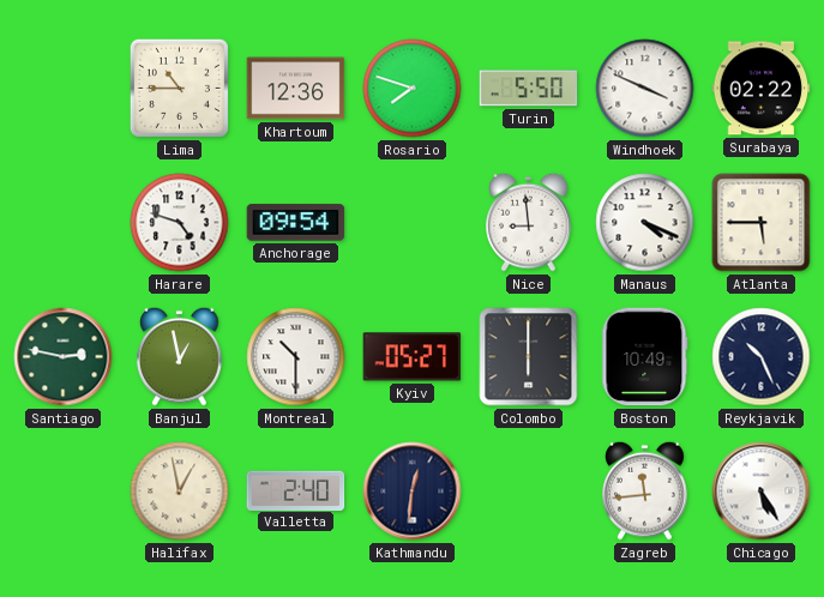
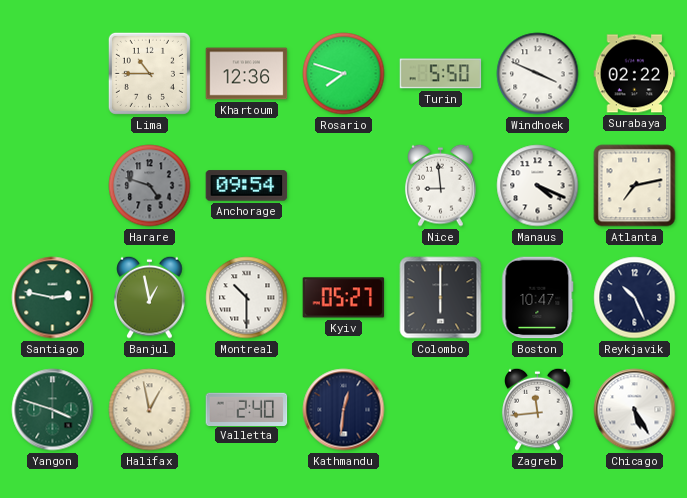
Harare dial: white -> grey (150, 186)
Atlanta: 5:45 -> 7:13 (635, 186)
Boston: 10:49 -> 10:47 (538, 298)
Yangon: none -> 3:48 (53, 410)
